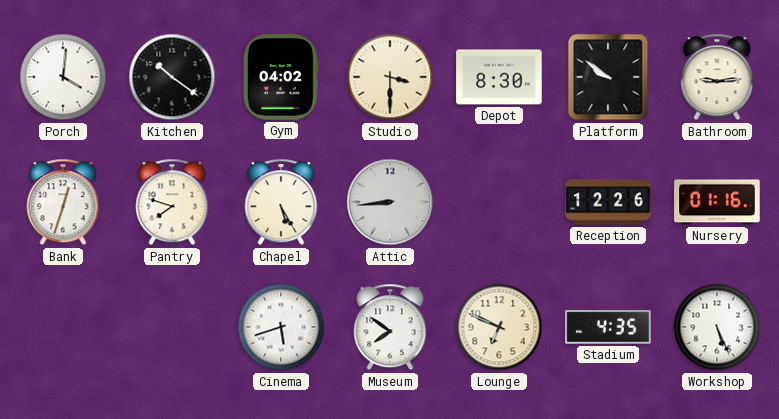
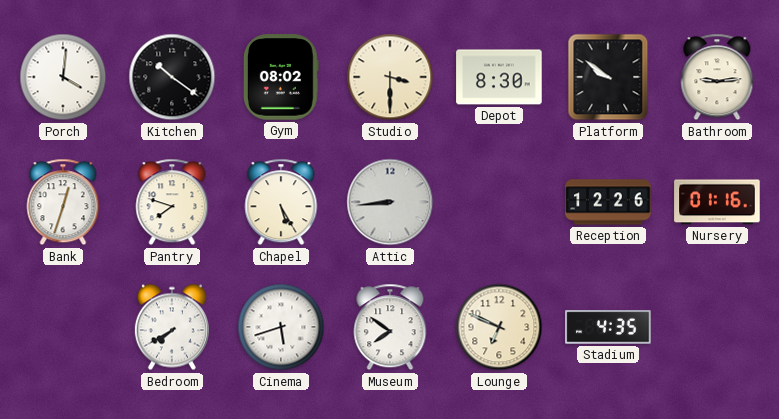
Gym: 04:02 -> 08:02 (281, 77)
Bedroom: none -> 7:40 (172, 327)
Workshop: 5:26 -> none (717, 327)
